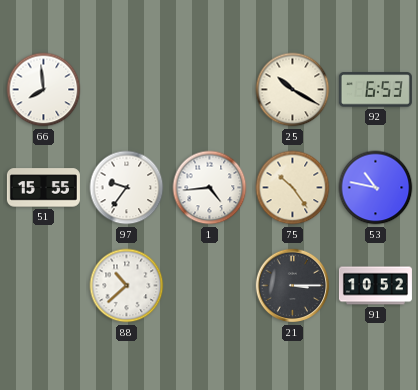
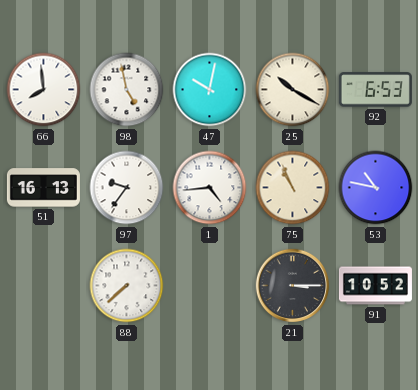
98: none -> 4:58 (127, 90)
47: none -> 10:02 (210, 90)
51: 15:55 -> 16:13 (43, 188)
75: 10:24 -> 10:56 (293, 188)
88: 10:38 -> 7:38 (127, 286)
